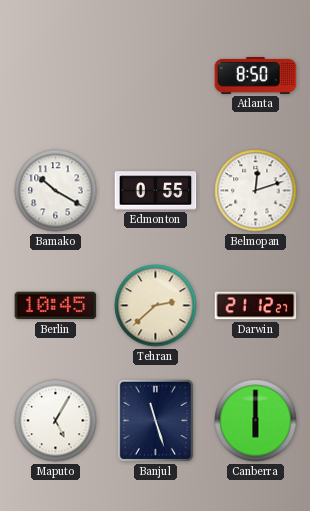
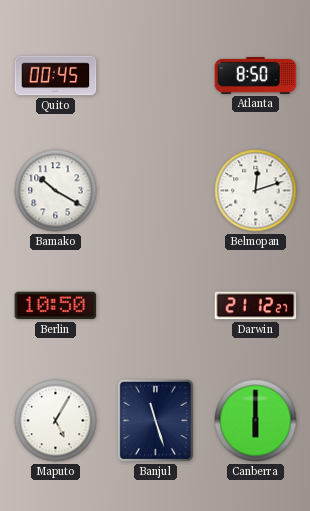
Quito: none -> 00:45 (56, 76)
Edmonton: 0:55 -> none (156, 191)
Berlin: 10:45 -> 10:50 (56, 306)
Tehran: 2:38 -> none (156, 306)
